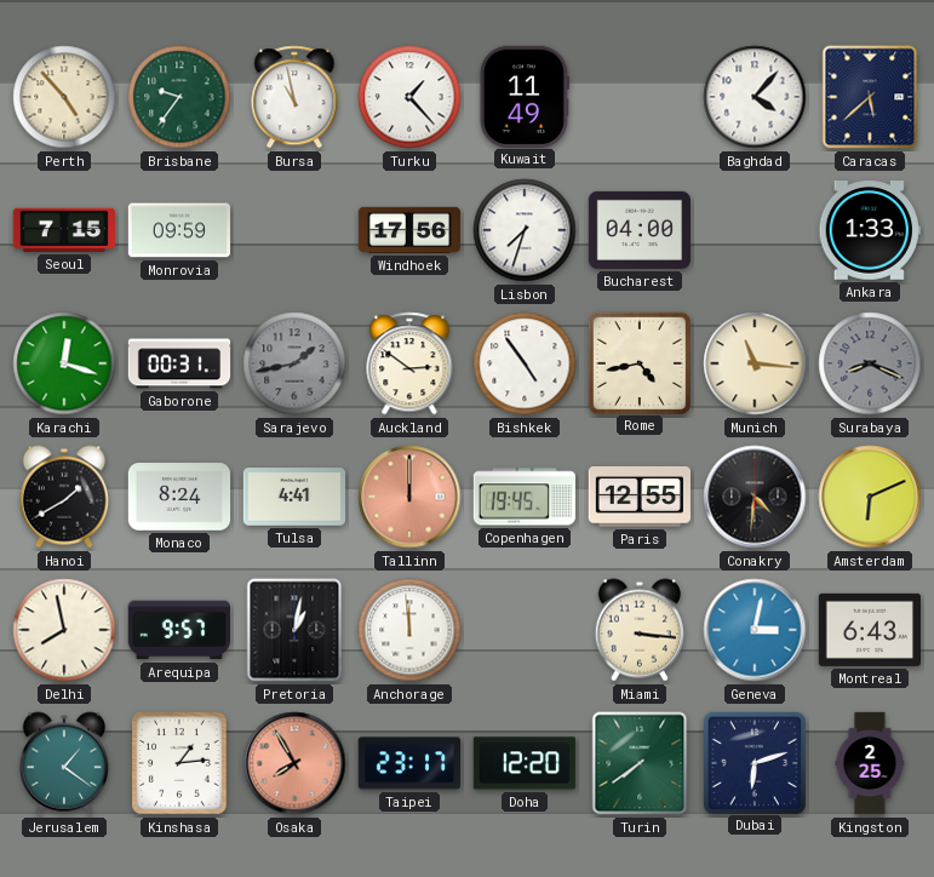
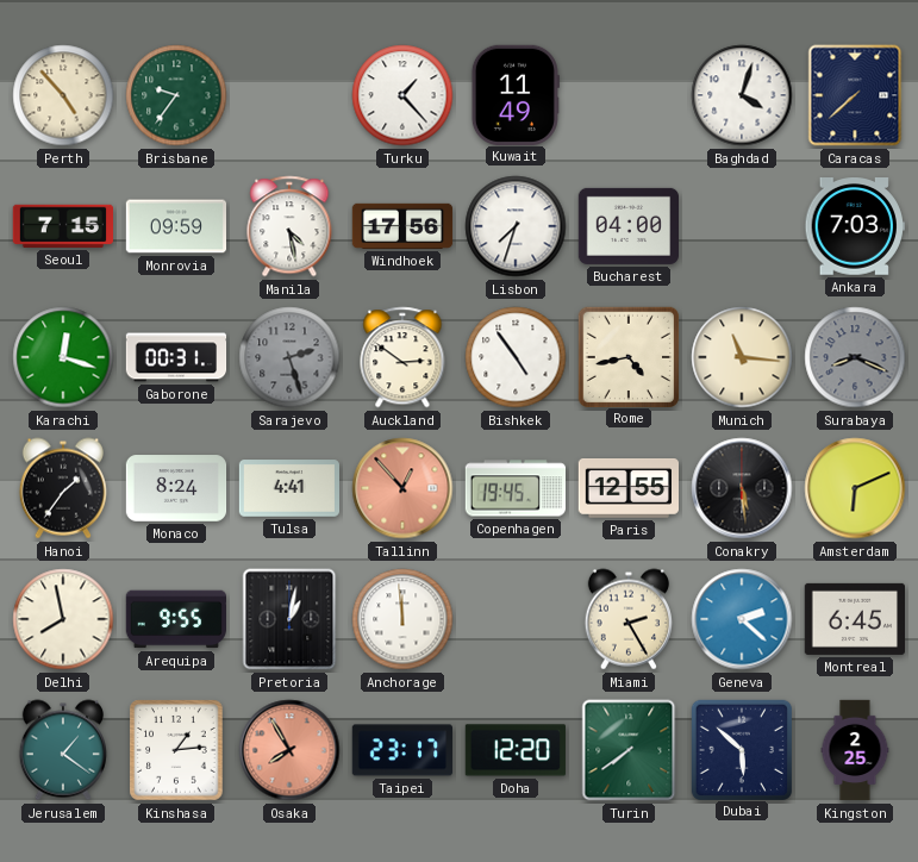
Bursa: 10:58 -> none (294, 97)
Baghdad: 4:07 -> 4:03 (742, 95)
Caracas: 5:38 -> 7:38 (855, 95)
Manila: none -> 4:28 (289, 226)
Ankara: 1:33 -> 7:03 (854, 227)
Sarajevo: 1:43 -> 2:27 (289, 357)
Hanoi: 1:40 -> 1:36 (63, 488)
Tallinn: 12:00 -> 12:53 (402, 488)
Conakry: 4:31 -> 5:29 (742, 488)
Arequipa: 9:57 -> 9:55 (175, 619)
Miami: 3:16 -> 2:25 (629, 619)
Geneva: 3:02 -> 2:22 (742, 619)
Montreal: 6:43 -> 6:45 (854, 619)
Dubai: 6:12 -> 5:52 (741, 749)
